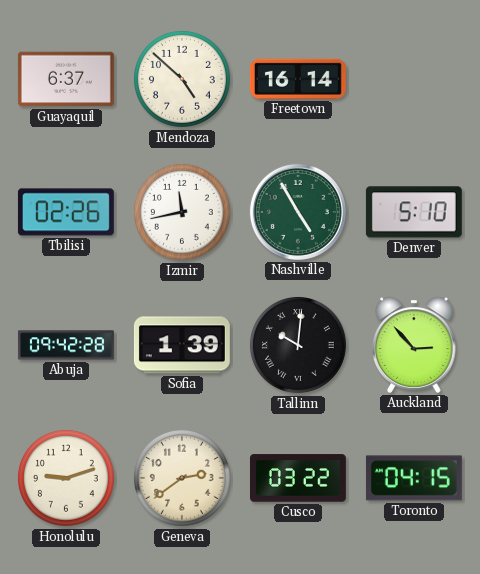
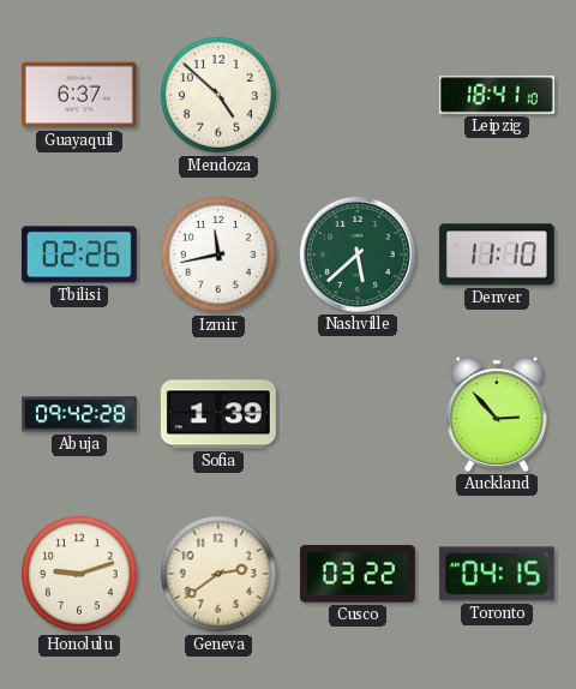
Freetown: 16:14 -> none (298, 79)
Leipzig: none -> 18:41 (497, 95)
Nashville: 4:55 -> 5:38 (358, 254)
Denver: 5:10 -> 11:10 (497, 254)
Tallinn: 10:01 -> none (298, 345)
